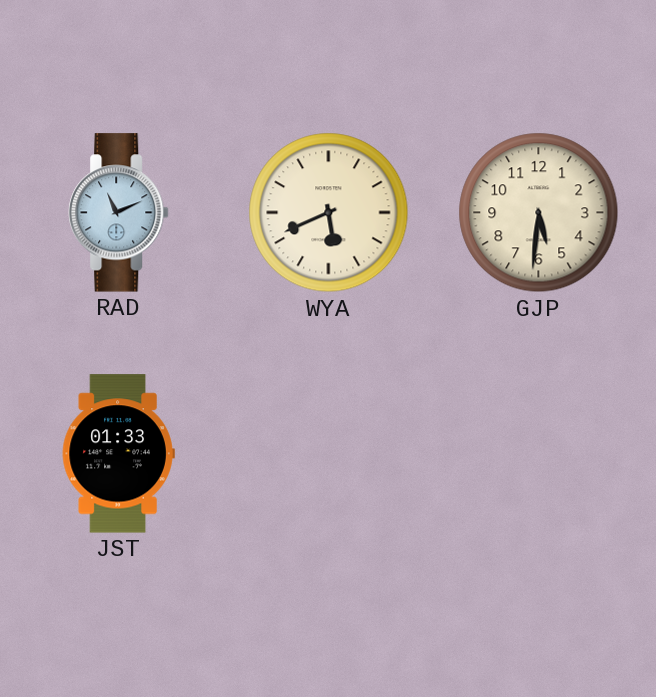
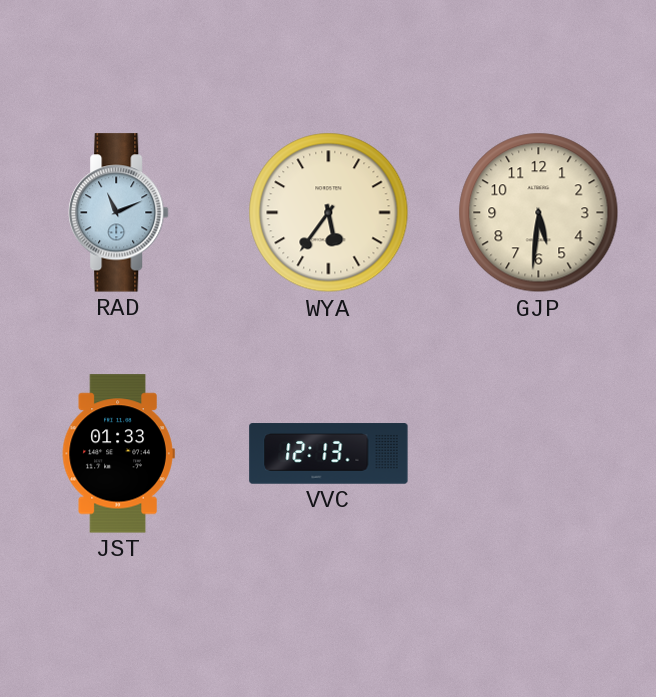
WYA: 5:41 -> 5:36 (329, 213)
VVC: none -> 12:13 (329, 454)
